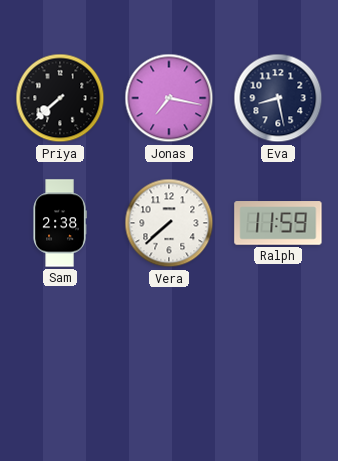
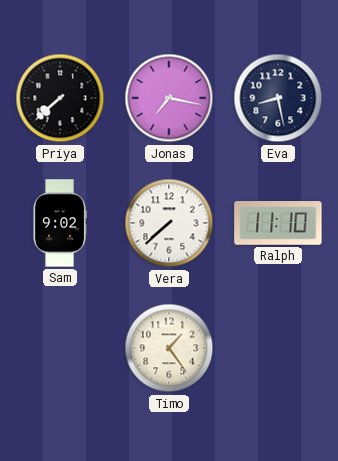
Sam: 2:38 -> 9:02 (60, 223)
Ralph: 11:59 -> 11:10 (278, 223)
Timo: none -> 1:24 (169, 348)
